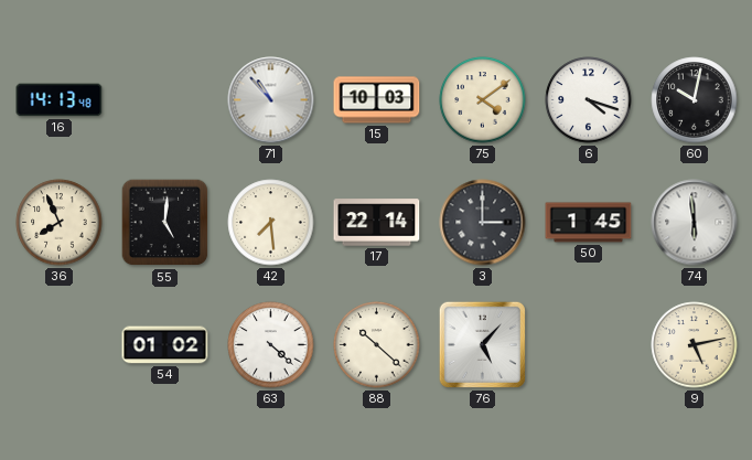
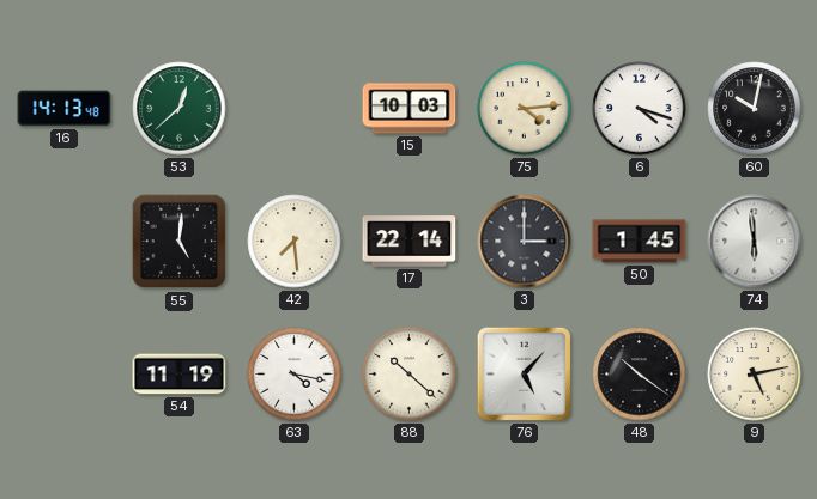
53: none -> 12:38 (180, 109)
71: 10:53 -> none (271, 100)
75: 4:09 -> 4:14 (525, 109)
36: 7:56 -> none (60, 223)
54: 01:02 -> 11:19 (180, 375)
63: 4:22 -> 4:17 (295, 375)
48: none -> 10:21 (640, 375)
